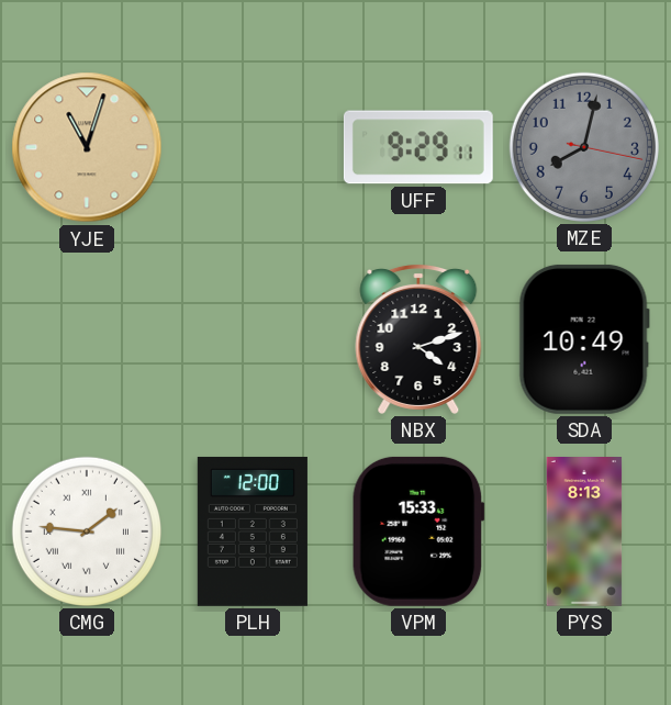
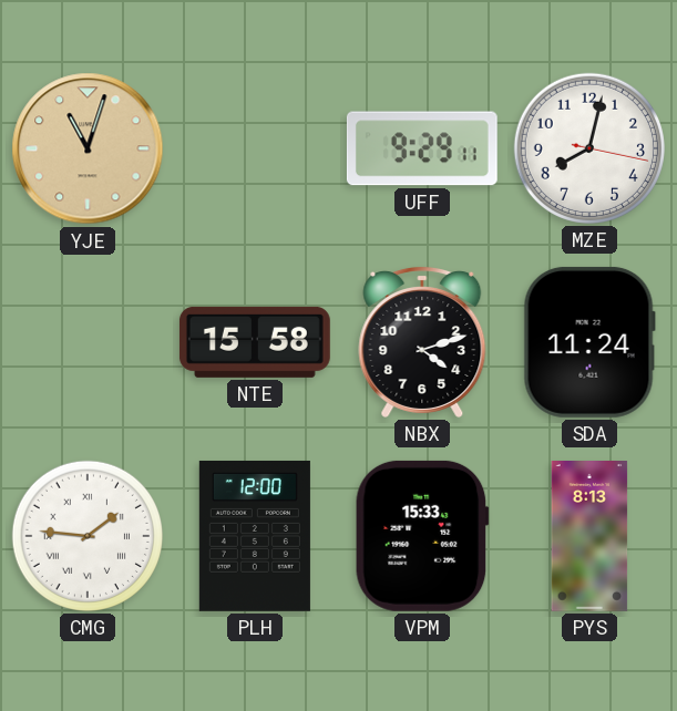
MZE dial: grey -> white (589, 148)
NTE: none -> 15:58 (255, 342)
SDA: 10:49 -> 11:24 (589, 342)
